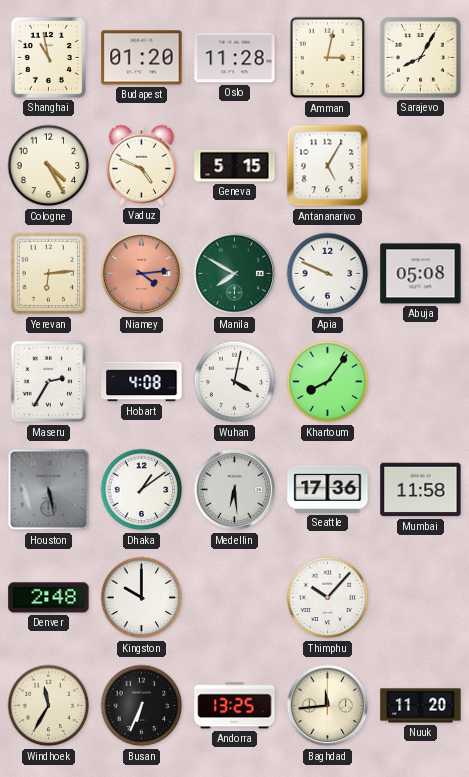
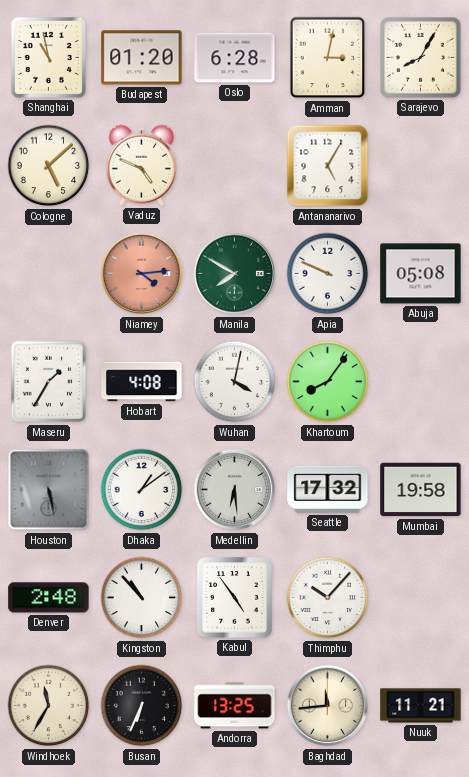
Oslo: 11:28 -> 6:28 (235, 58)
Cologne: 4:25 -> 5:08 (49, 166)
Geneva: 5:15 -> none (235, 166)
Yerevan: 6:14 -> none (49, 274)
Maseru: 2:35 -> 1:35 (49, 382)
Seattle: 17:36 -> 17:32 (328, 489)
Mumbai: 11:58 -> 19:58 (421, 490)
Kingston: 10:00 -> 10:53 (142, 598)
Kabul: none -> 4:54 (235, 598)
Nuuk: 11:20 -> 11:21 (421, 706)
